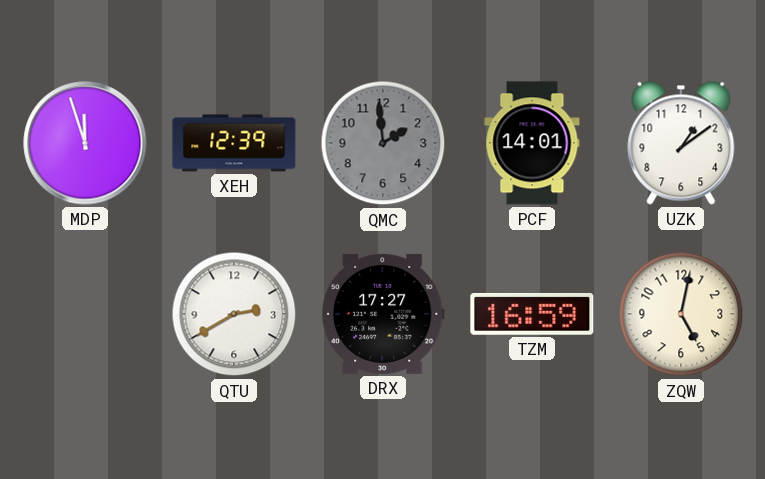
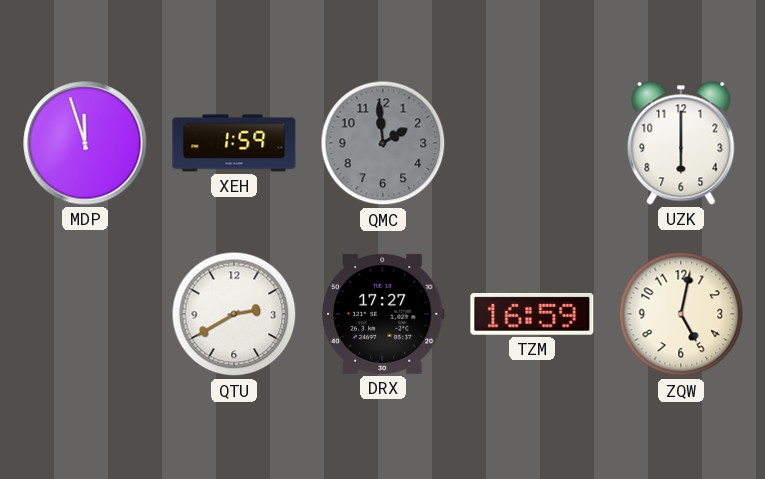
XEH: 12:39 -> 1:59 (234, 143)
PCF: 14:01 -> none (532, 143)
UZK: 1:09 -> 6:00 (681, 143)
